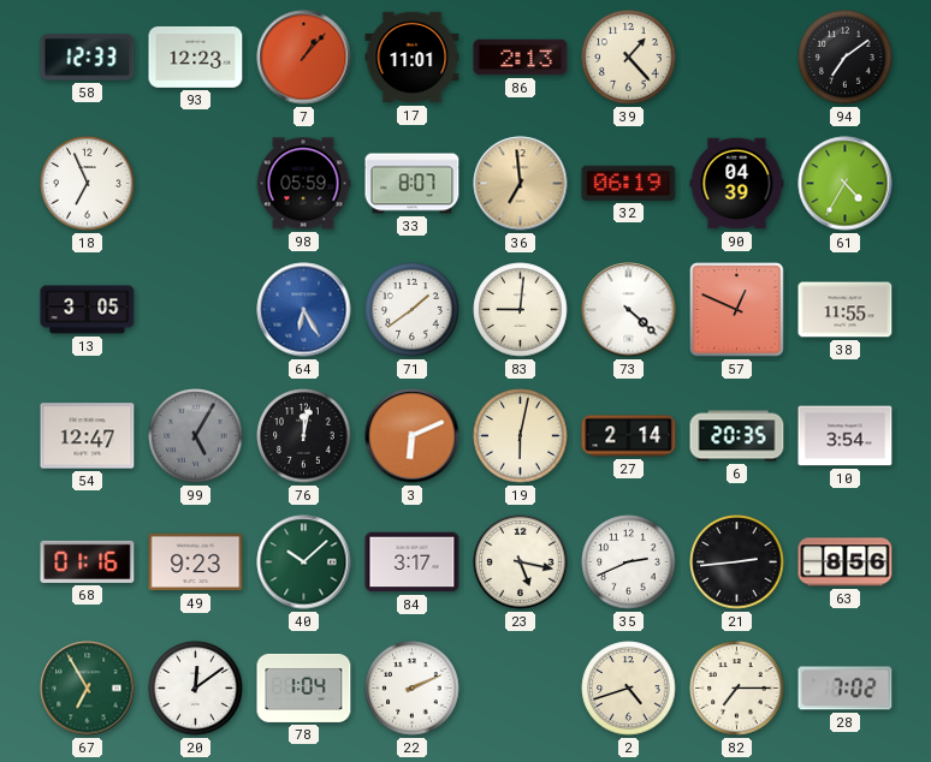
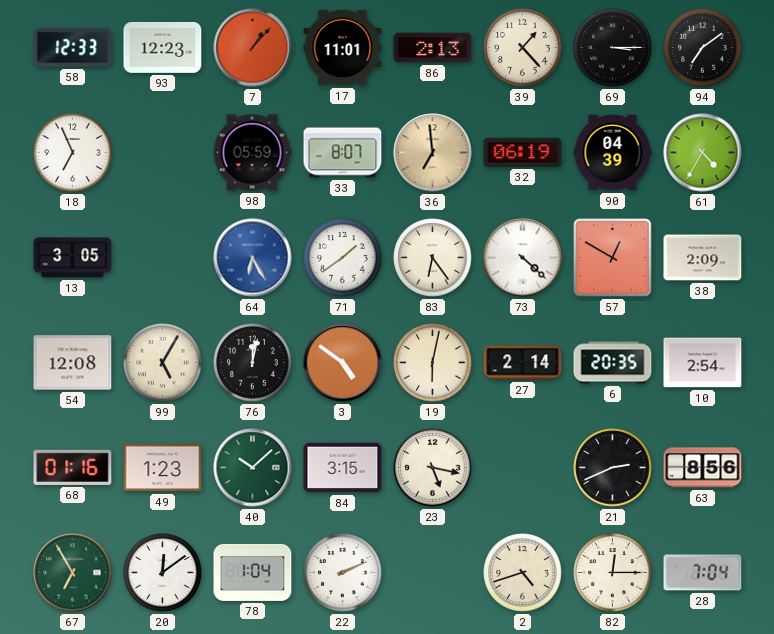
69: none -> 3:15 (613, 48)
83: 9:01 -> 6:24 (433, 258)
57: 12:49 -> 12:50 (613, 258)
38: 11:55 -> 2:09 (703, 258)
54: 12:47 -> 12:08 (73, 363)
99 dial: grey -> cream (163, 363)
3: 6:11 -> 4:51 (343, 363)
10: 3:54 -> 2:54 (703, 363)
49: 9:23 -> 1:23 (163, 468)
84: 3:17 -> 3:15 (343, 468)
35: 2:41 -> none (629, 562)
21: 2:44 -> 2:41 (613, 468)
82: 7:15 -> 12:15 (613, 573)
28: 7:02 -> 7:04 (703, 573)
